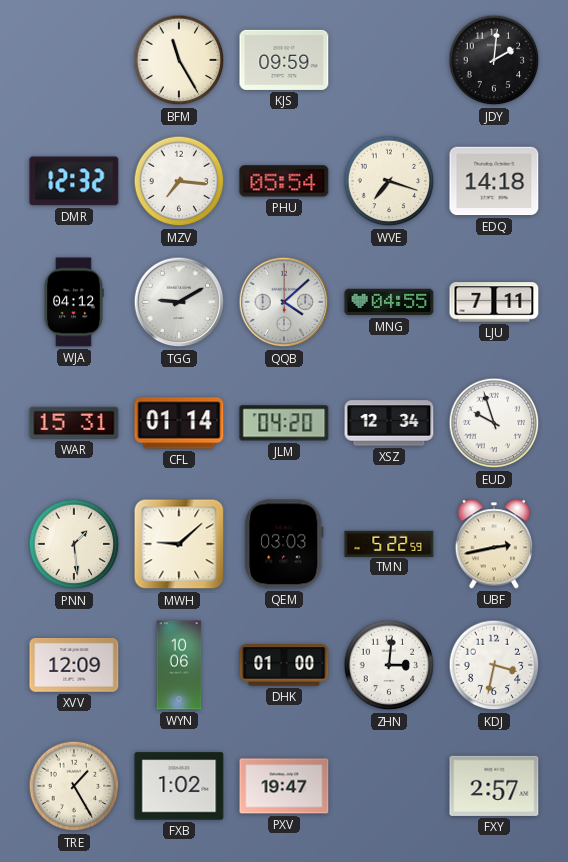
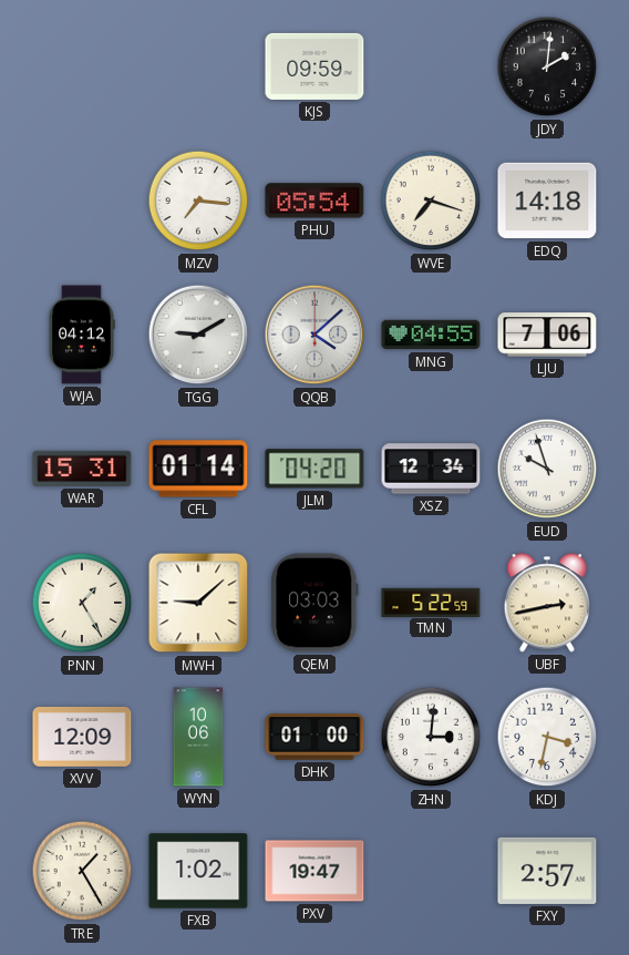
BFM: 11:25 -> none (179, 60)
DMR: 12:32 -> none (74, 181)
LJU: 7:11 -> 7:06 (547, 335)
PNN: 1:29 -> 1:25 (82, 603)
